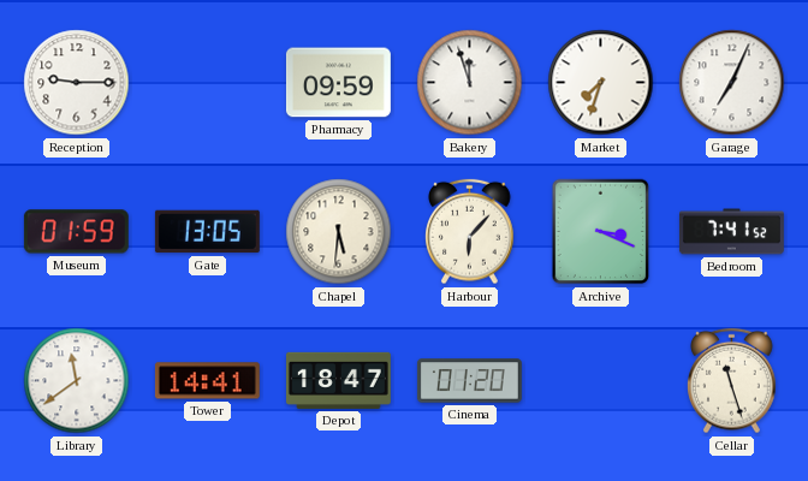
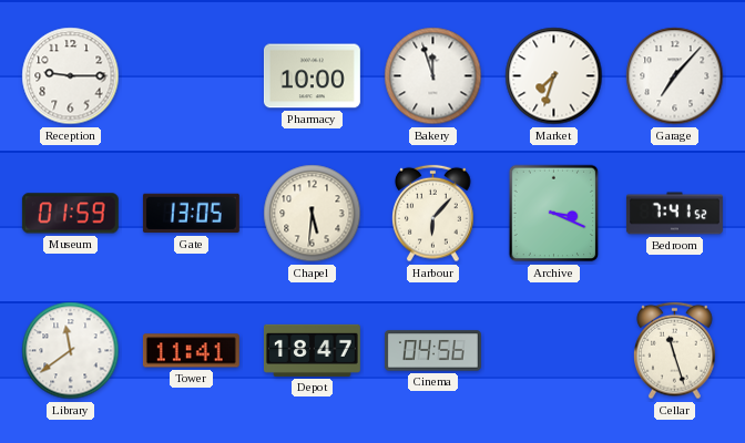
Pharmacy: 09:59 -> 10:00 (312, 76)
Garage: 7:04 -> 7:07 (675, 76)
Tower: 14:41 -> 11:41 (191, 351)
Cinema: 01:20 -> 04:56 (432, 351)
